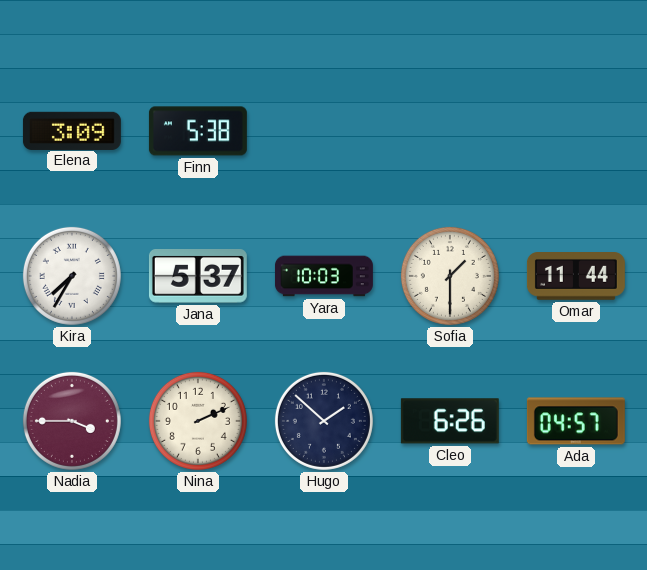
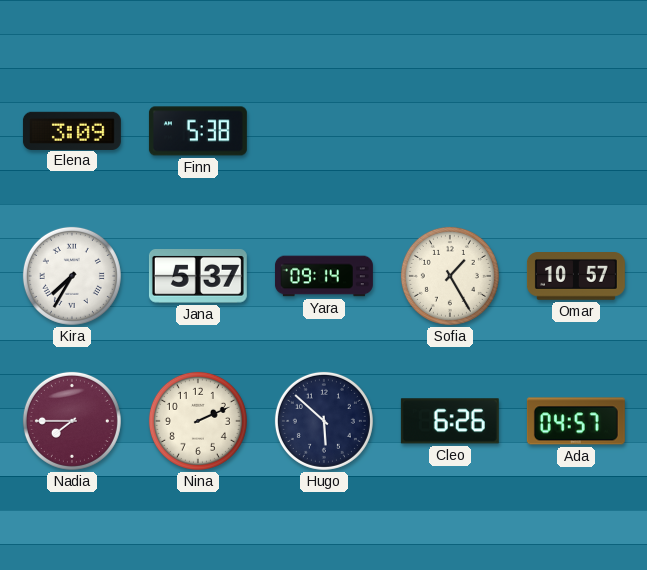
Yara: 10:03 -> 09:14 (324, 276)
Sofia: 1:30 -> 1:25 (450, 276)
Omar: 11:44 -> 10:57 (576, 277)
Nadia: 3:45 -> 7:45 (72, 421)
Hugo: 1:52 -> 5:52 (324, 421)
